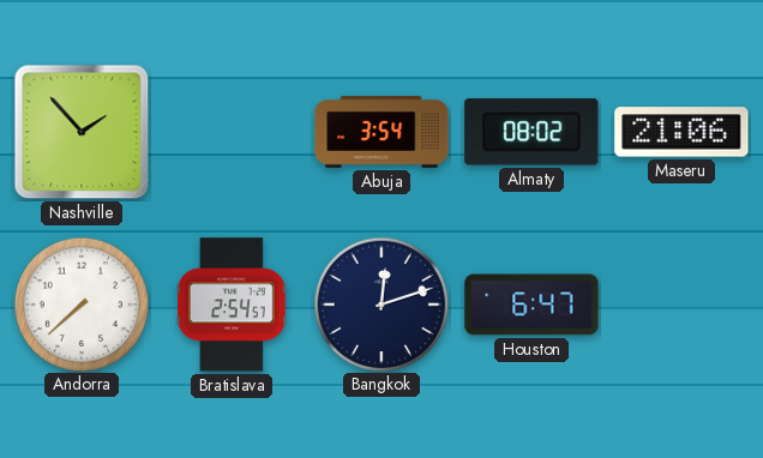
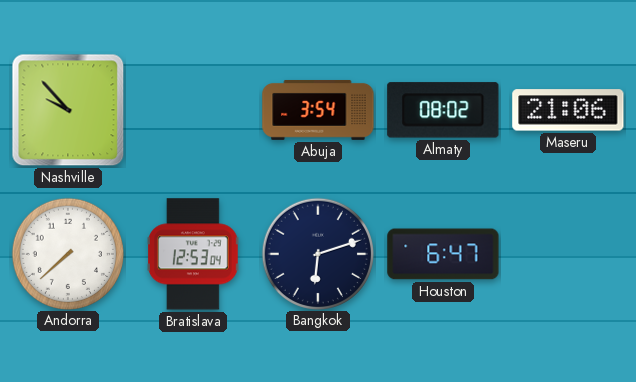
Nashville: 1:53 -> 9:53 (68, 110)
Bratislava: 2:54 -> 12:53 (194, 254)
Bangkok: 12:12 -> 6:12 (317, 253)
